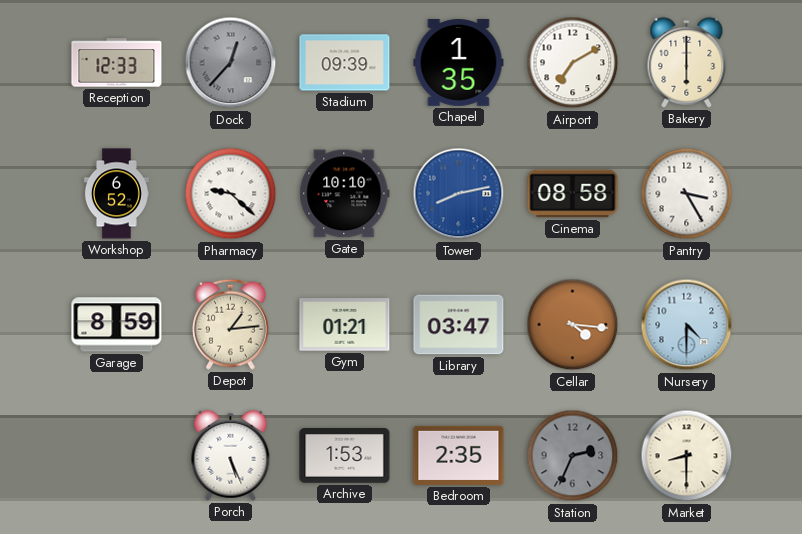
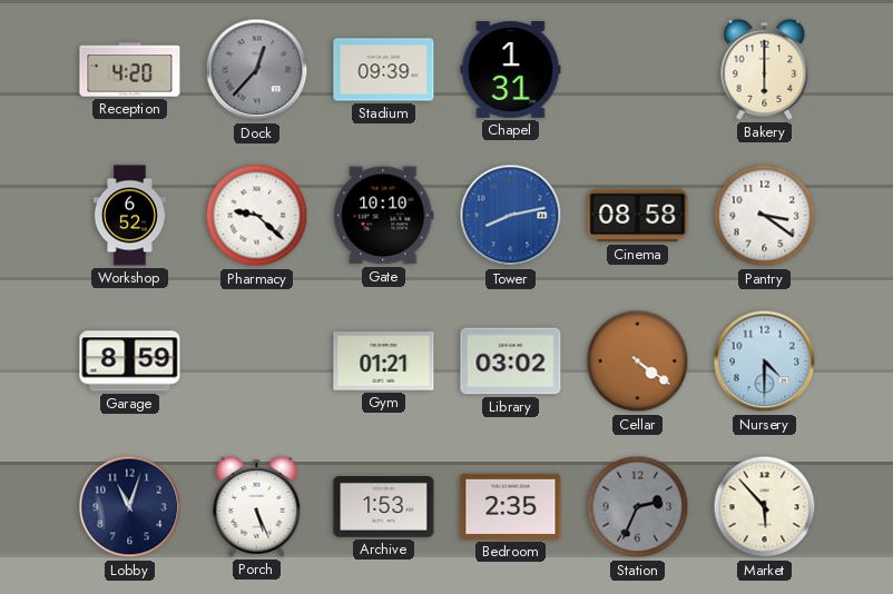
Reception: 12:33 -> 4:20 (130, 70)
Chapel: 1:35 -> 1:31 (511, 70)
Airport: 7:10 -> none (573, 63)
Pantry: 3:25 -> 3:21 (765, 216)
Depot: 1:14 -> none (231, 324)
Library: 03:47 -> 03:02 (511, 362)
Cellar: 4:16 -> 4:21 (638, 362)
Lobby: none -> 11:03 (130, 507)
Market: 8:30 -> 5:53 (765, 507)
